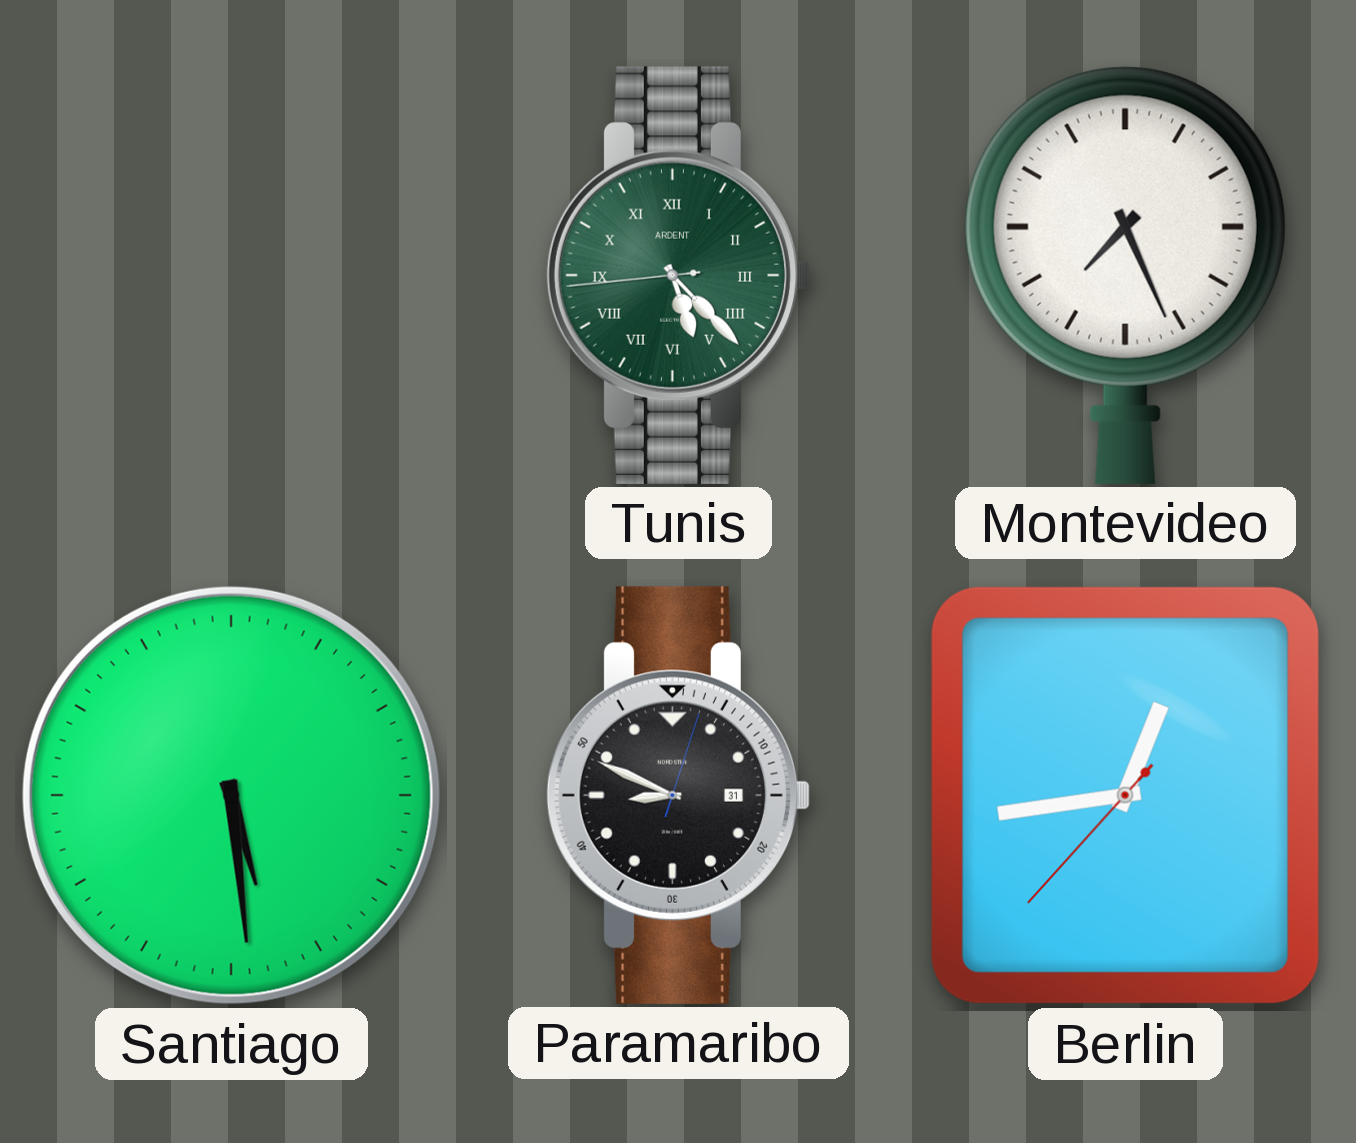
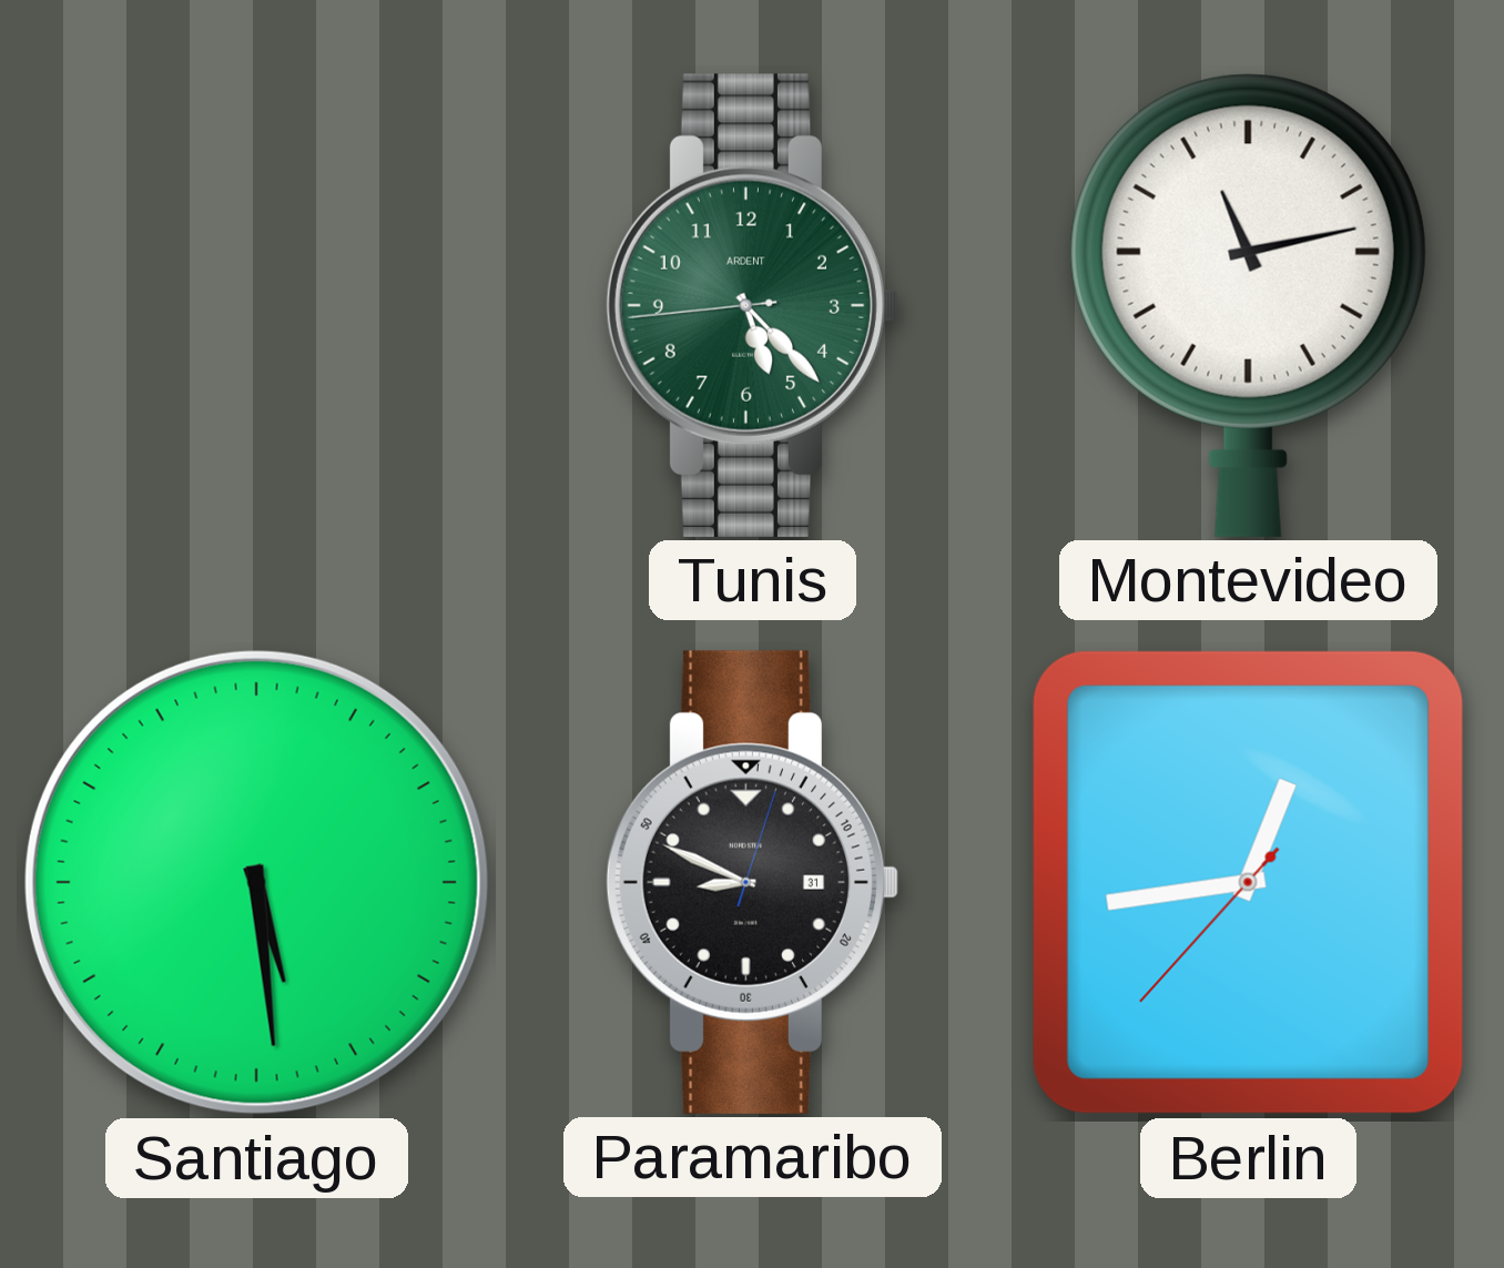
Tunis numerals: Roman -> Arabic (753, 305)
Montevideo: 7:26 -> 11:13 (1248, 305)
